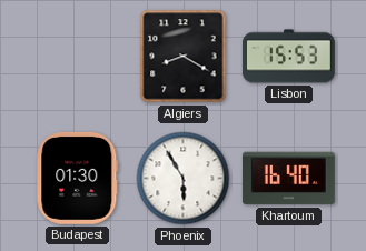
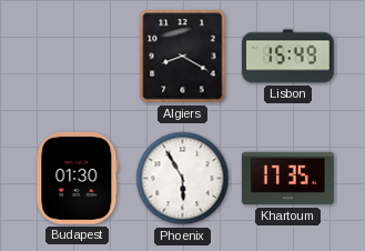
Lisbon: 15:53 -> 15:49 (287, 57)
Khartoum: 16:40 -> 17:35 (287, 179)
